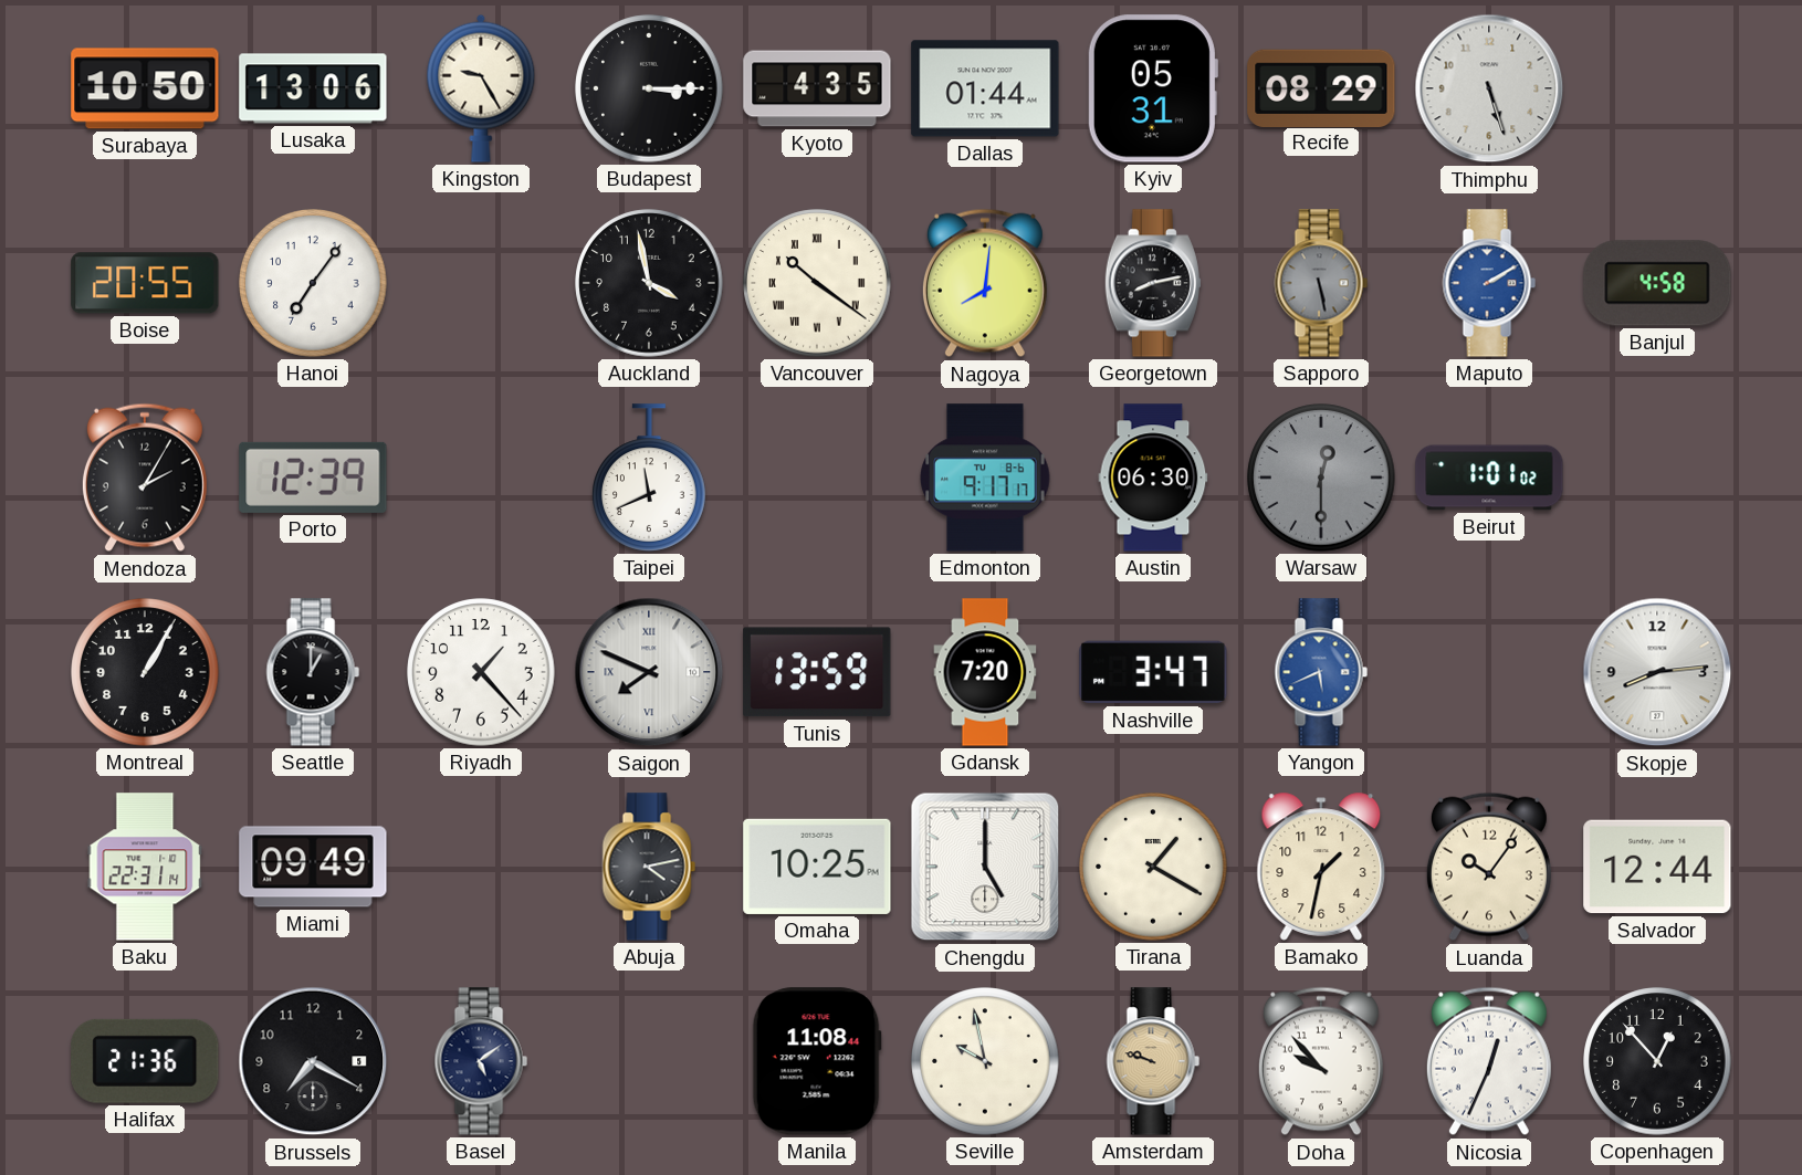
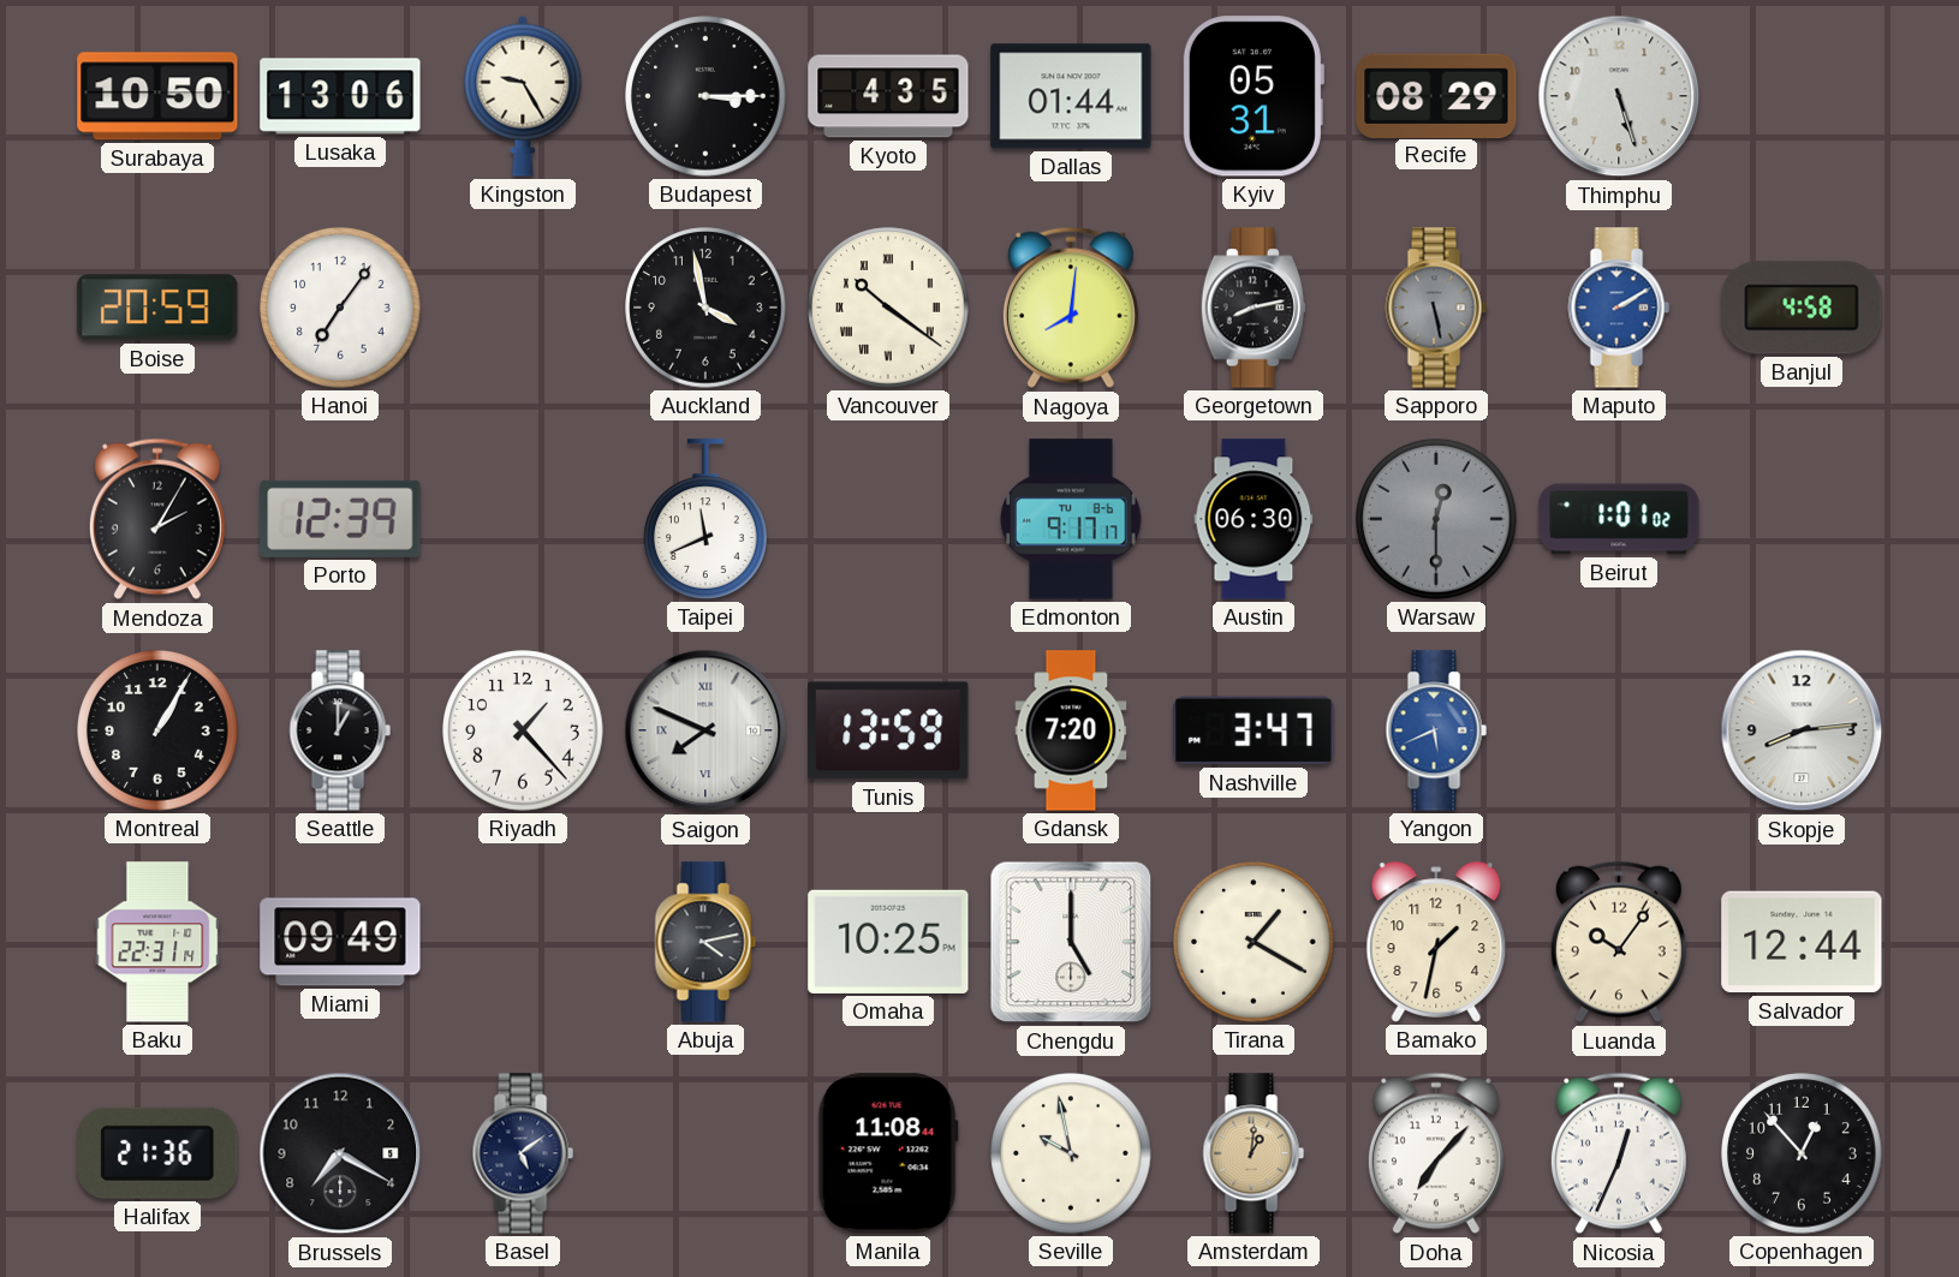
Boise: 20:55 -> 20:59 (157, 308)
Amsterdam: 9:48 -> 1:01 (1254, 1153)
Doha: 9:53 -> 7:07 (1436, 1153)
